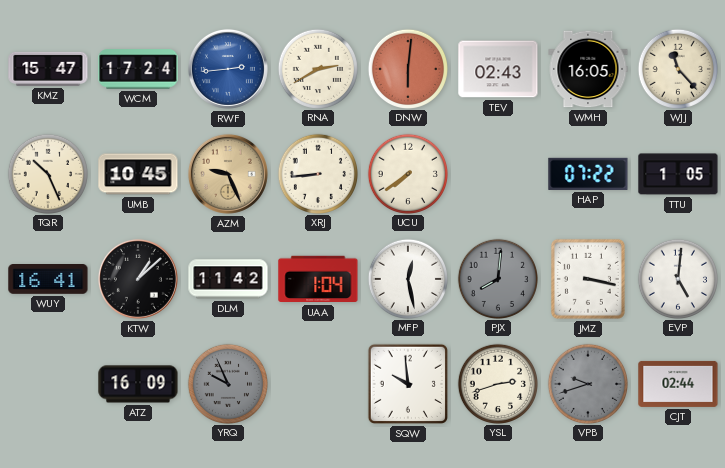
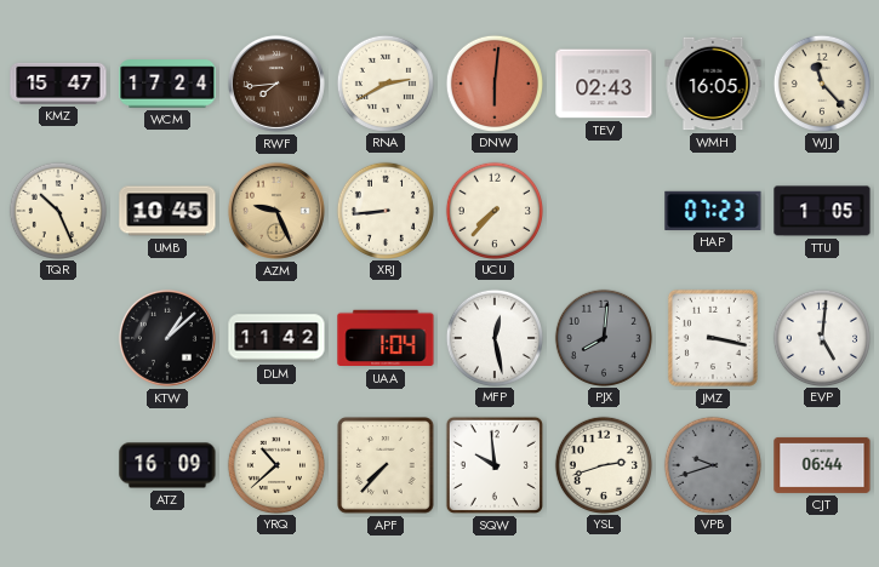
RWF: 2:44 -> 7:44 (276, 84)
RWF dial: blue -> brown (276, 84)
UCU: 7:39 -> 7:37 (493, 210)
HAP: 07:22 -> 07:23 (713, 211)
WUY: 16:41 -> none (48, 280)
YRQ: 9:56 -> 10:38 (275, 464)
YRQ dial: grey -> cream (275, 464)
APF: none -> 7:37 (386, 465)
CJT: 02:44 -> 06:44 (822, 465)
